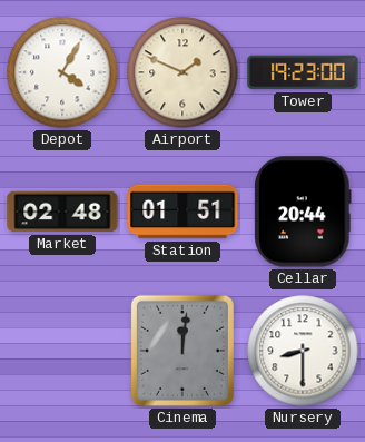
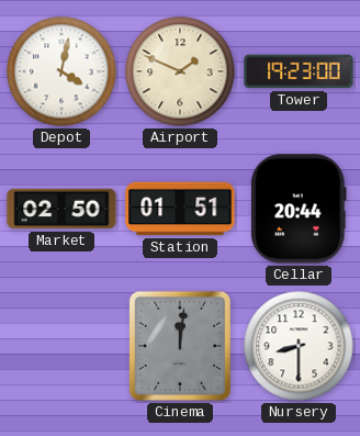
Depot: 4:05 -> 4:02 (61, 71)
Market: 02:48 -> 02:50 (61, 209)
